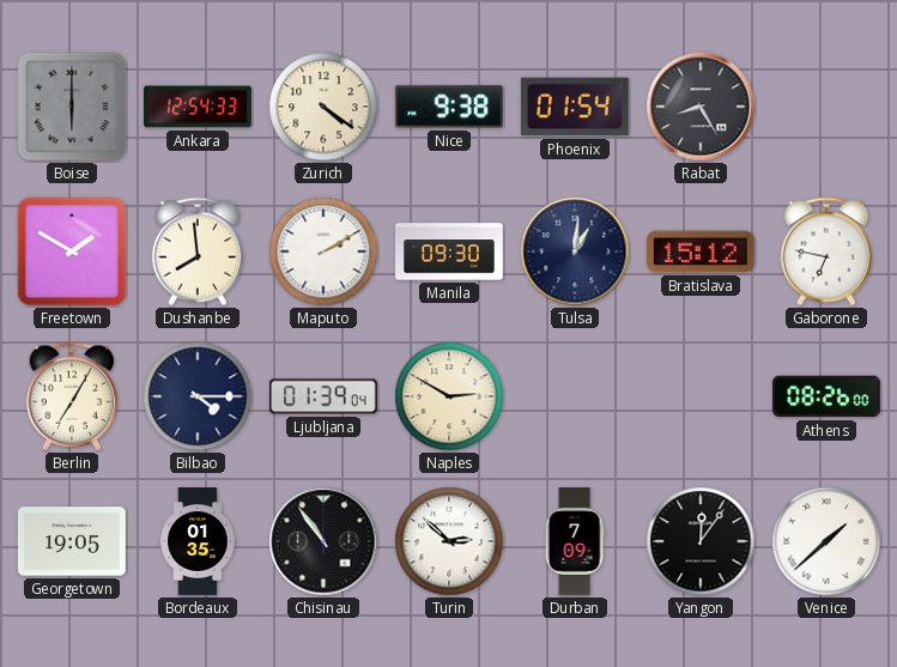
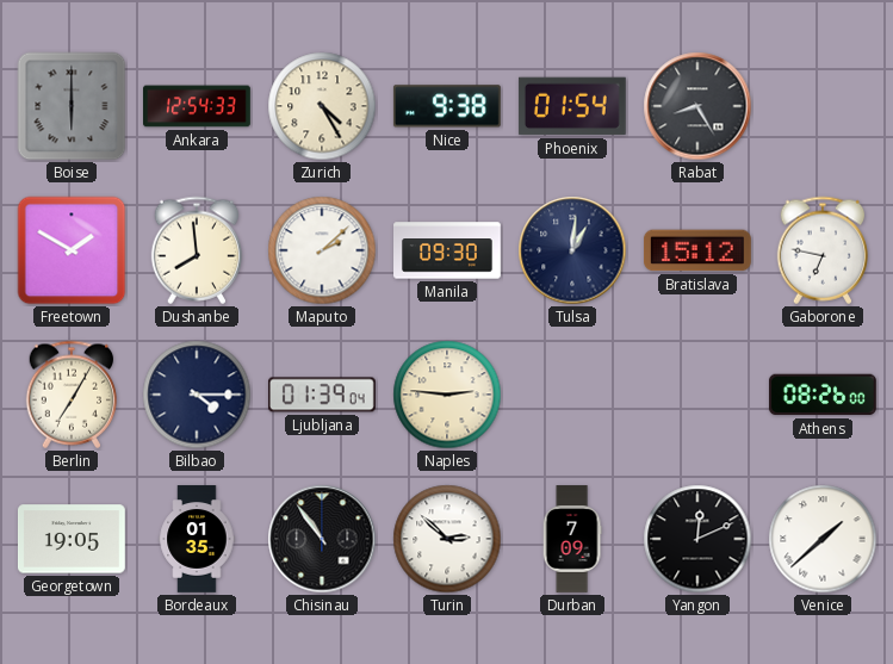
Zurich: 4:21 -> 4:25 (322, 106)
Maputo: 2:10 -> 2:08 (322, 250)
Naples: 2:50 -> 2:46 (447, 395)
Yangon: 12:06 -> 12:11 (697, 539)
